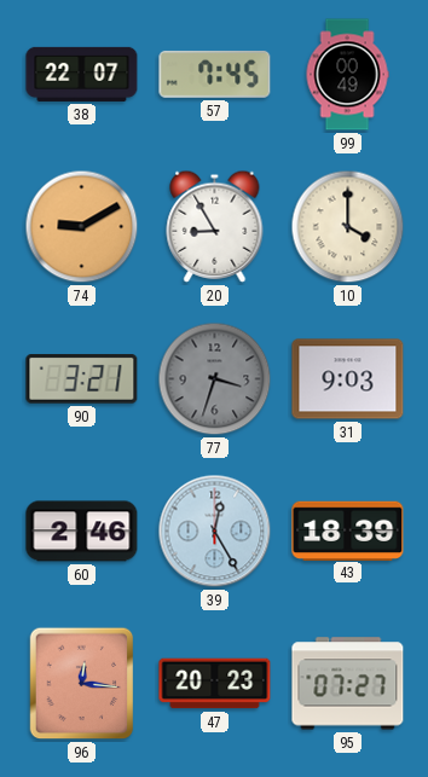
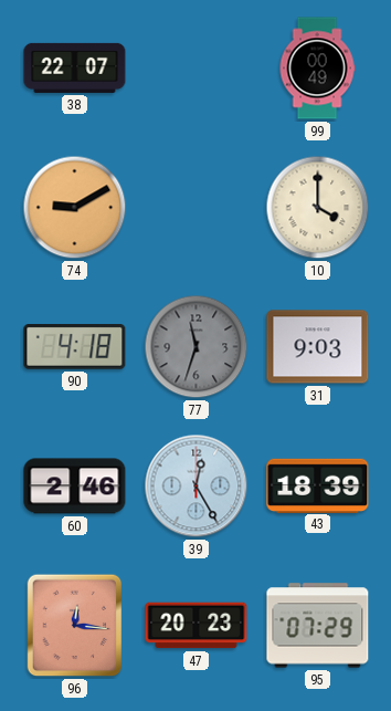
57: 7:45 -> none (215, 74)
20: 8:55 -> none (215, 226)
90: 3:21 -> 4:18 (75, 347)
77: 3:33 -> 11:33 (197, 347)
95: 07:27 -> 07:29 (318, 626)
